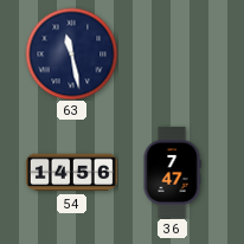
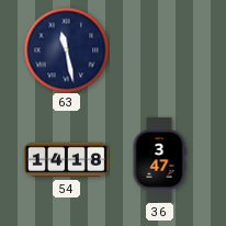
54: 14:56 -> 14:18 (66, 160)
36: 7:47 -> 3:47 (159, 159)
